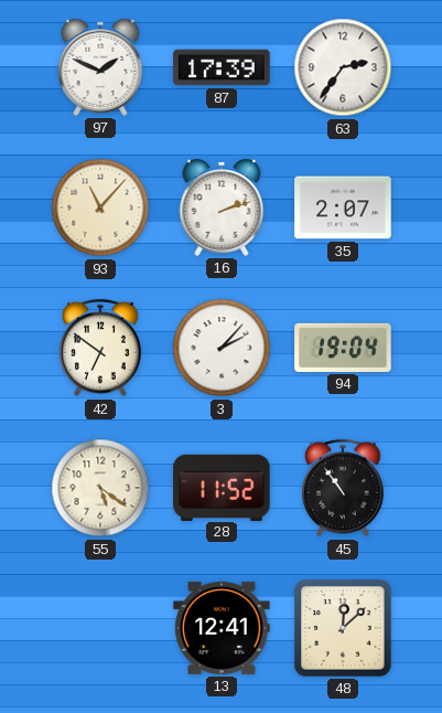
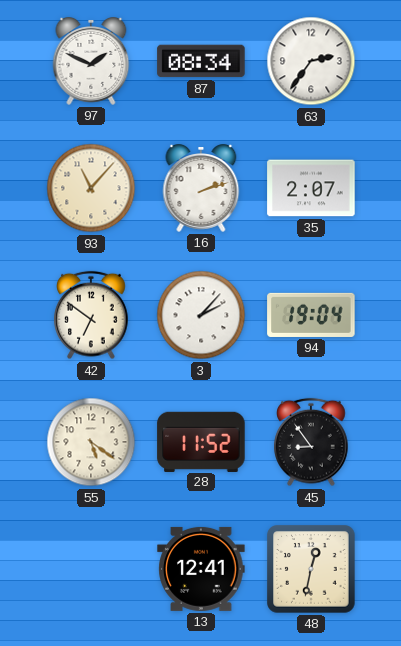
87: 17:39 -> 08:34 (201, 61)
45: 10:54 -> 8:54 (311, 442)
48: 12:08 -> 12:32 (311, 569)
